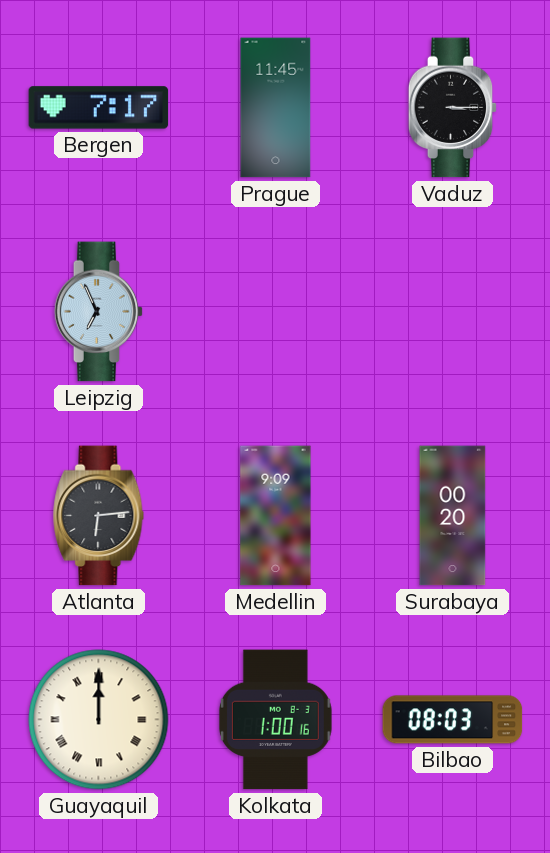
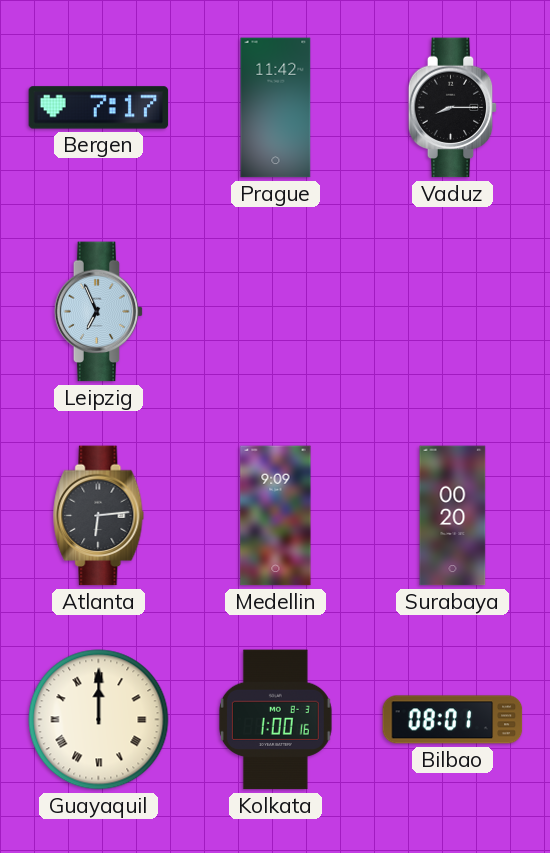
Prague: 11:45 -> 11:42 (276, 108)
Vaduz: 3:15 -> 8:15 (453, 108)
Bilbao: 08:03 -> 08:01 (453, 720)
